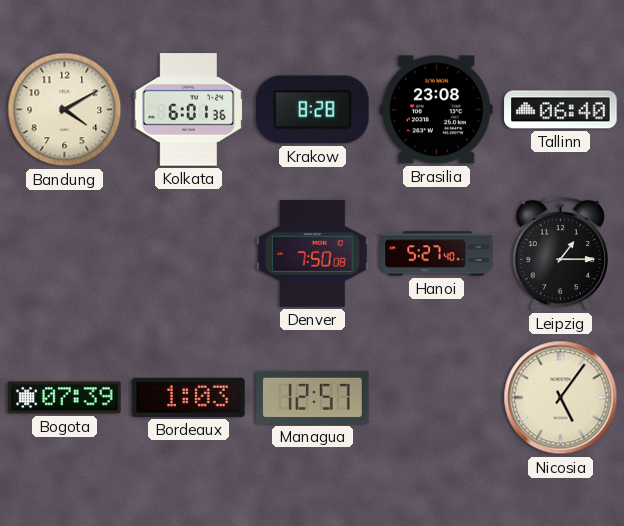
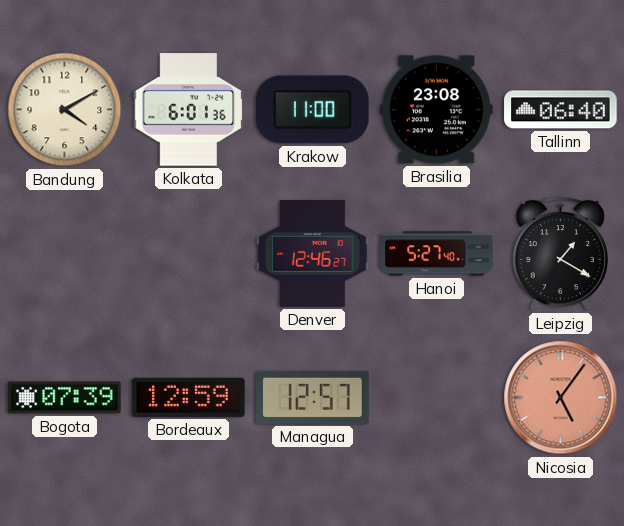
Krakow: 8:28 -> 11:00 (313, 110)
Denver: 7:50 -> 12:46 (313, 254)
Leipzig: 1:15 -> 1:20 (560, 254)
Bordeaux: 1:03 -> 12:59 (189, 397)
Nicosia dial: cream -> salmon (561, 398)
